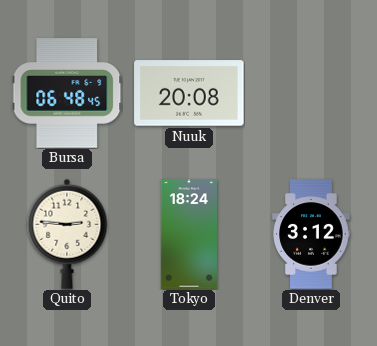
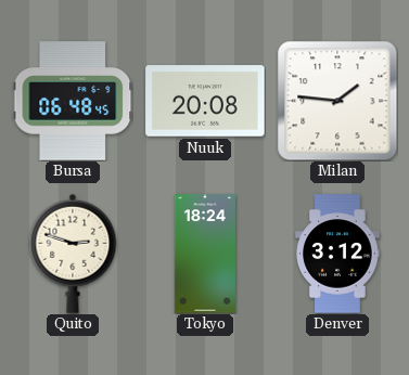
Milan: none -> 1:46 (337, 101)
Quito: 2:46 -> 2:48 (73, 254)
